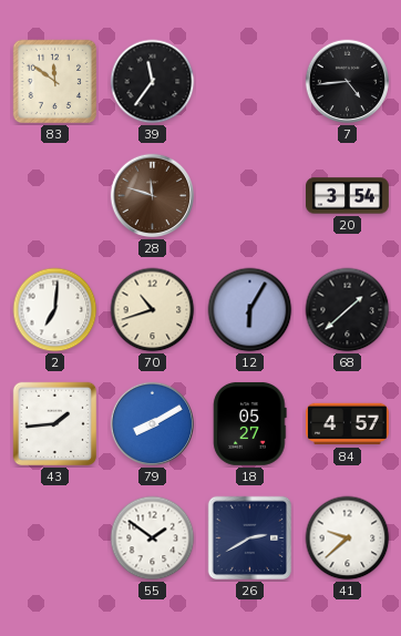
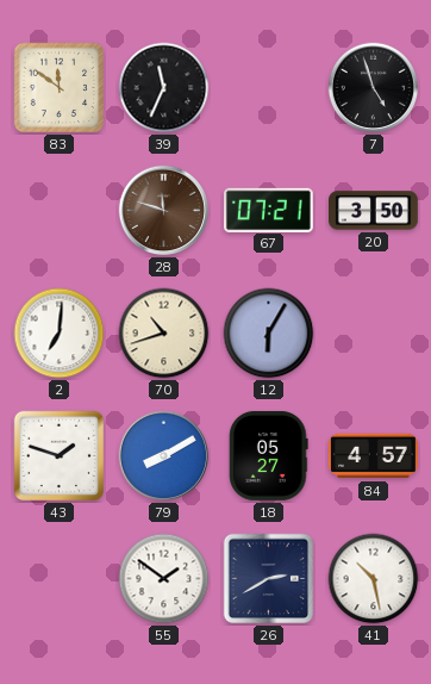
39: 11:36 -> 11:34 (164, 88)
7: 4:44 -> 4:57 (374, 88)
67: none -> 07:21 (269, 210)
20: 3:54 -> 3:50 (374, 211)
68: 1:38 -> none (348, 310)
43: 1:44 -> 1:48 (60, 456)
41: 9:38 -> 10:28 (374, 579)
